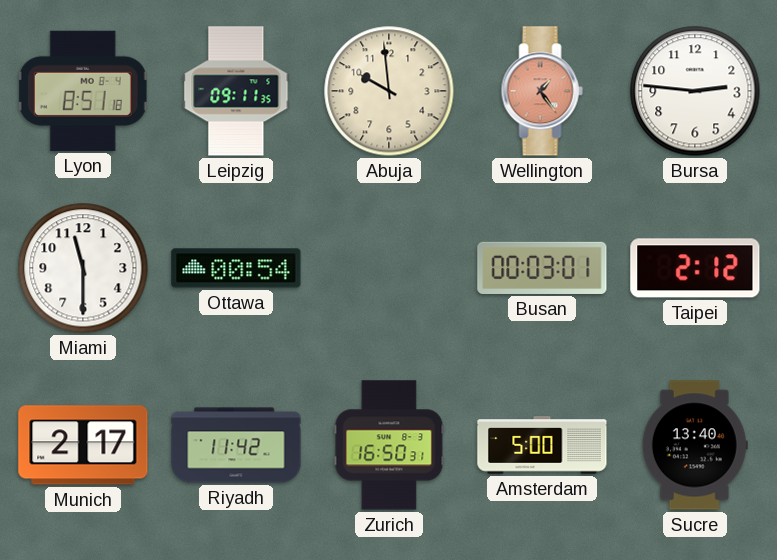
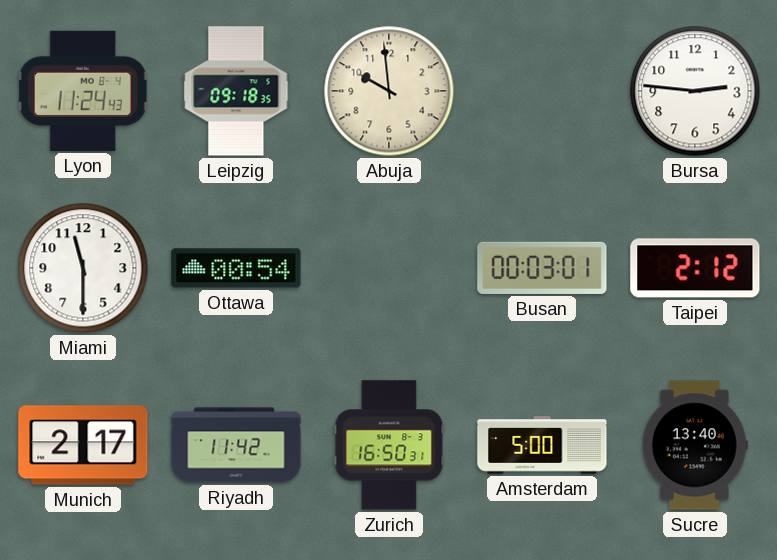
Lyon: 8:51 -> 11:24 (83, 91)
Leipzig: 09:11 -> 09:18 (236, 91)
Wellington: 1:24 -> none (542, 91)
